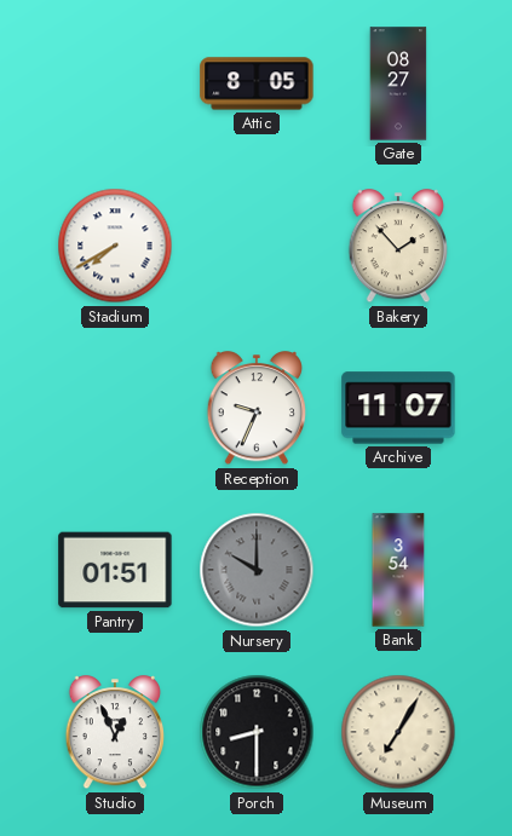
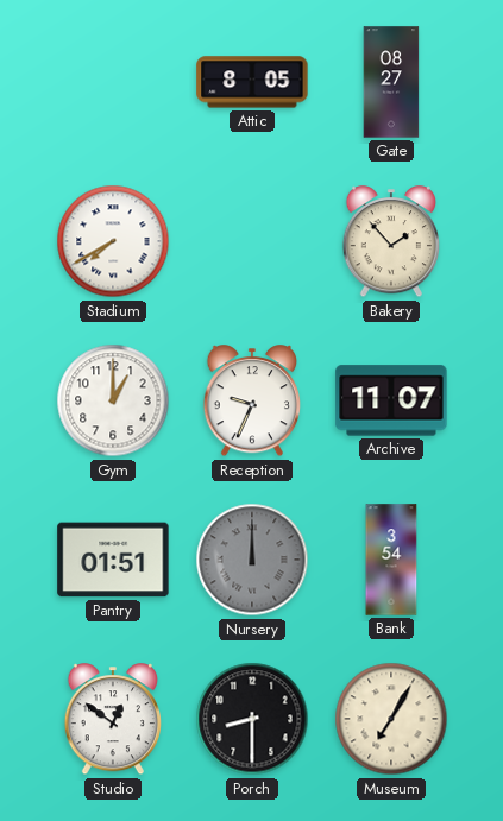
Gym: none -> 1:00 (113, 400)
Nursery: 10:00 -> 12:00 (252, 560)
Studio: 12:56 -> 12:51 (112, 720)
